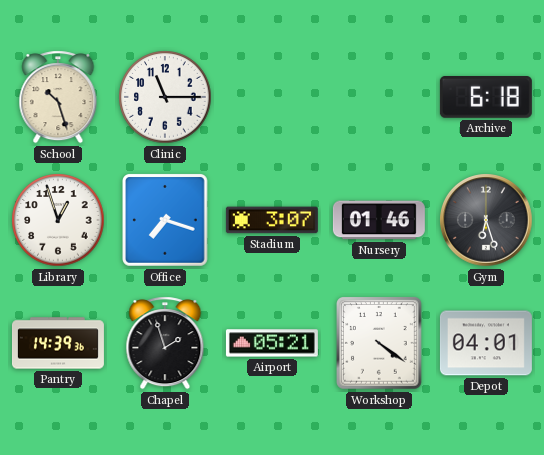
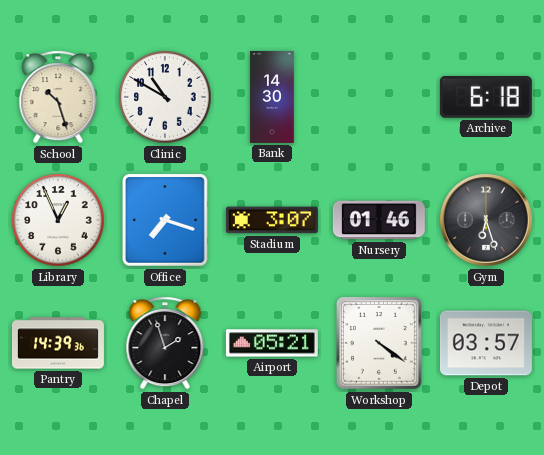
Clinic: 11:15 -> 10:50 (165, 97)
Bank: none -> 14:30 (272, 97)
Library: 12:57 -> 12:56 (58, 220)
Depot: 04:01 -> 03:57 (486, 343)
